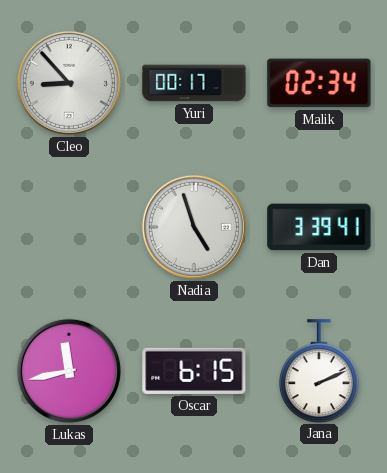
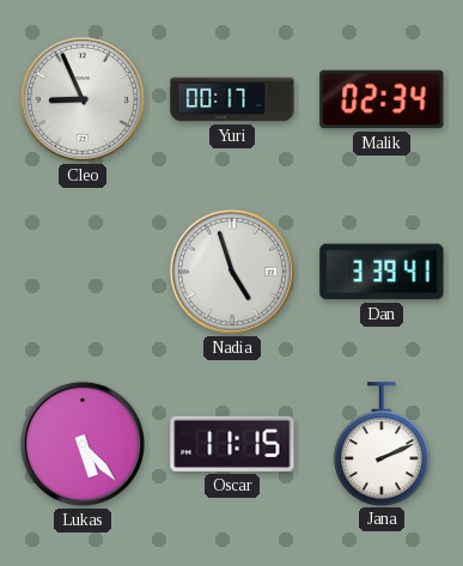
Cleo: 8:53 -> 8:56 (83, 99)
Lukas: 11:43 -> 5:23 (83, 444)
Oscar: 6:15 -> 11:15 (232, 444)
